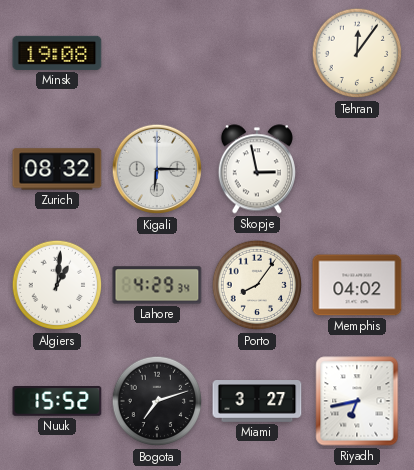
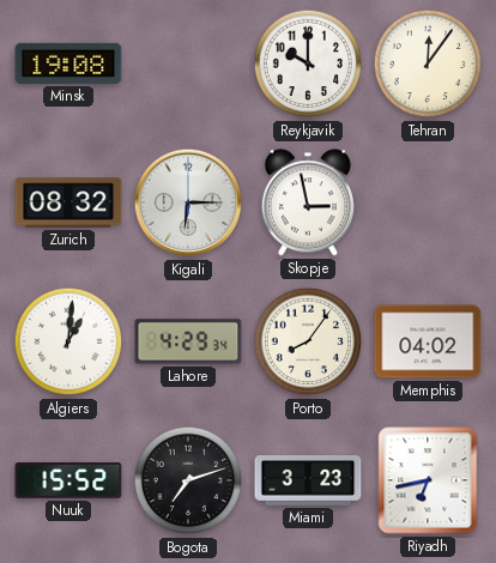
Reykjavik: none -> 10:00 (308, 63)
Miami: 3:27 -> 3:23 (308, 482)
